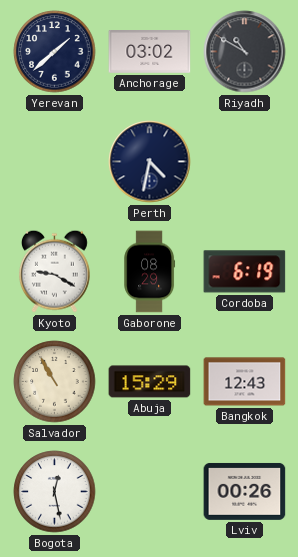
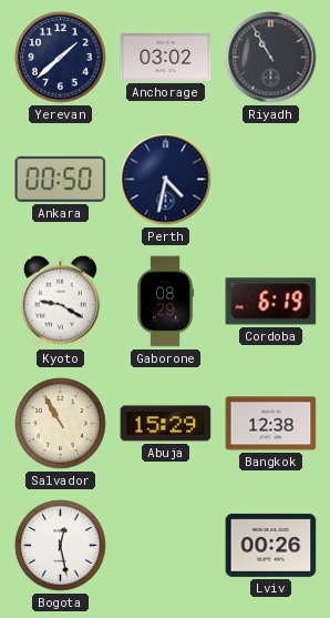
Riyadh: 10:50 -> 10:55 (271, 58)
Ankara: none -> 00:50 (61, 179)
Bangkok: 12:43 -> 12:38 (271, 424)
